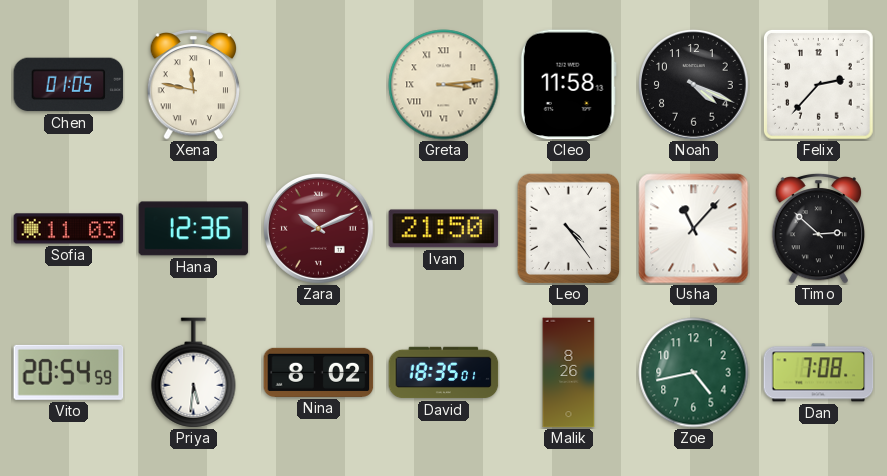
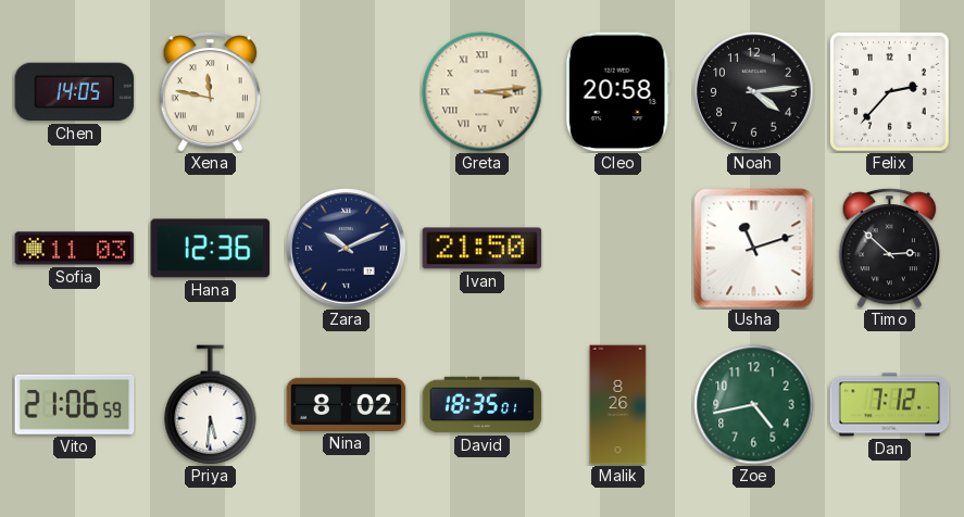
Chen: 01:05 -> 14:05 (75, 92)
Cleo: 11:58 -> 20:58 (617, 92)
Noah: 4:19 -> 4:14 (754, 92)
Zara dial: burgundy -> navy (347, 249)
Leo: 4:24 -> none (569, 228)
Usha: 11:07 -> 11:12 (754, 249)
Vito: 20:54 -> 21:06 (75, 404)
Dan: 7:08 -> 7:12 (890, 405)
